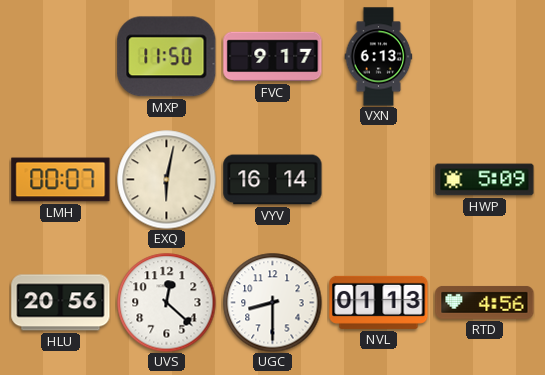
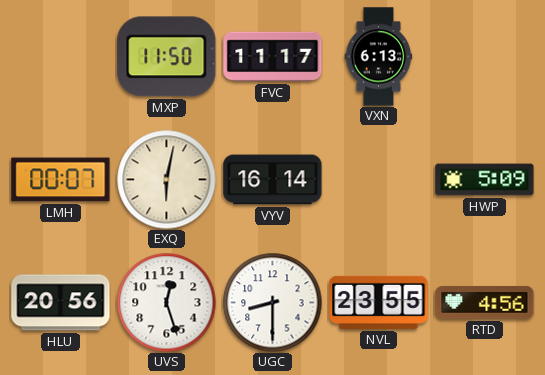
FVC: 9:17 -> 11:17 (273, 57)
UVS: 12:22 -> 12:27 (167, 303)
NVL: 01:13 -> 23:55 (379, 302)
